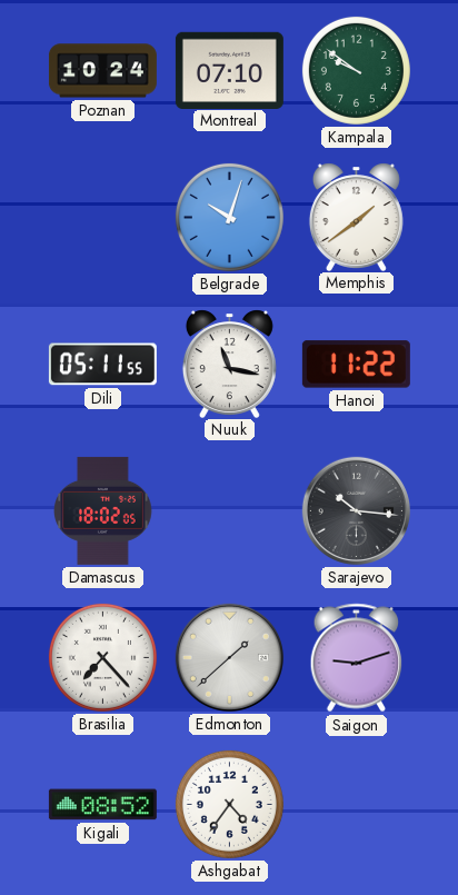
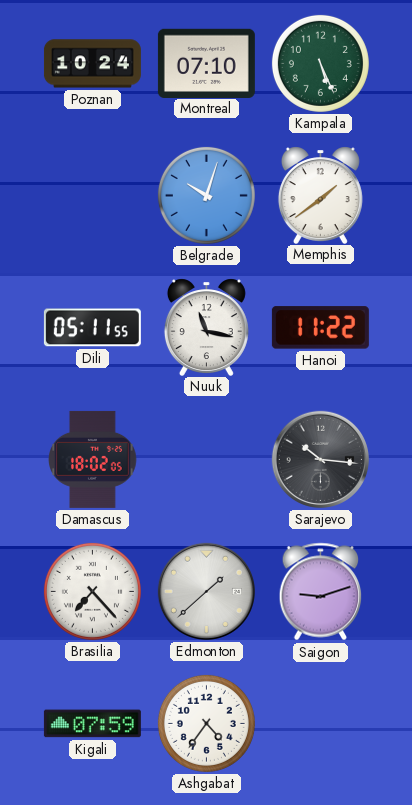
Kampala: 9:51 -> 5:26 (320, 63)
Kigali: 08:52 -> 07:59 (92, 724)
